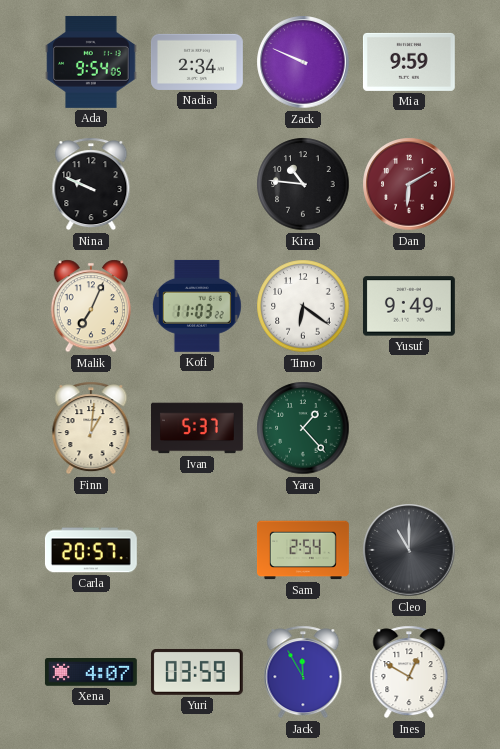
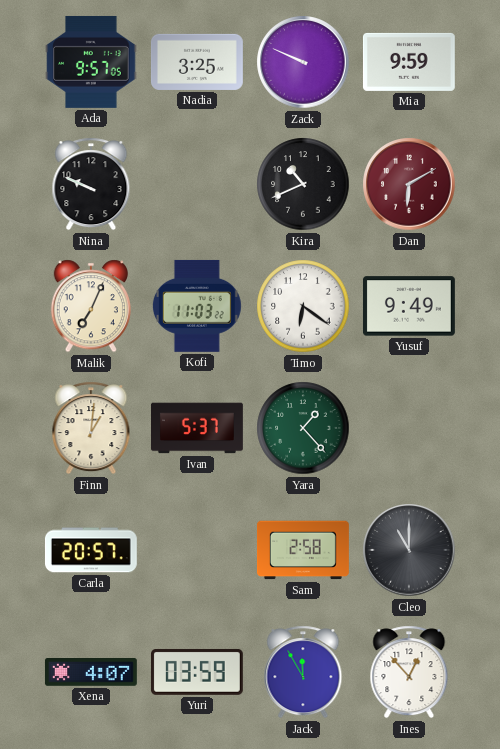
Ada: 9:54 -> 9:57 (91, 62)
Nadia: 2:34 -> 3:25 (197, 62)
Kira: 10:46 -> 10:41 (303, 184)
Sam: 2:54 -> 2:58 (303, 550)
Ines: 12:50 -> 12:53 (409, 672)
